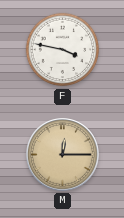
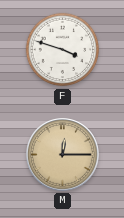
F: 3:47 -> 3:48 (63, 50)
